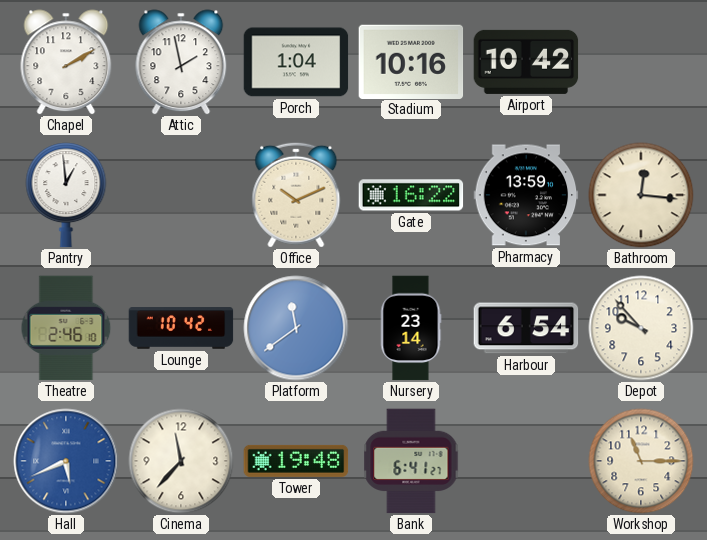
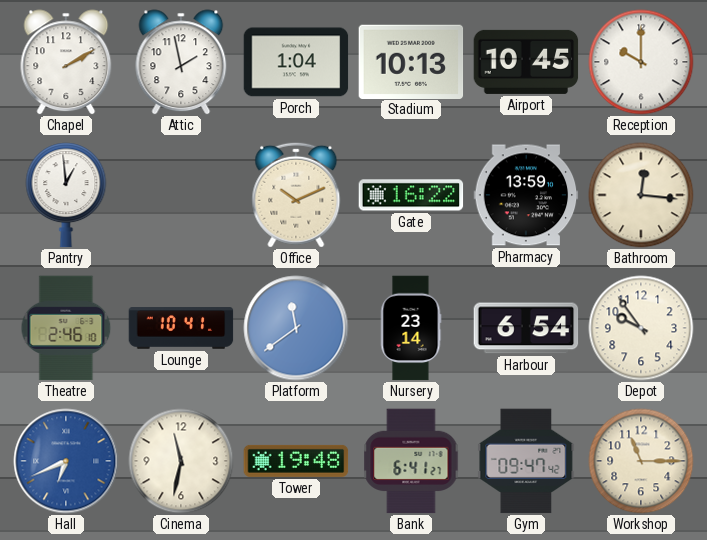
Stadium: 10:16 -> 10:13 (411, 61)
Airport: 10:42 -> 10:45 (526, 62)
Reception: none -> 10:00 (641, 62)
Lounge: 10:42 -> 10:41 (181, 328)
Depot: 9:53 -> 9:54 (641, 328)
Hall: 5:41 -> 6:41 (66, 461)
Cinema: 11:37 -> 11:32 (181, 461)
Gym: none -> 09:47 (526, 461)
